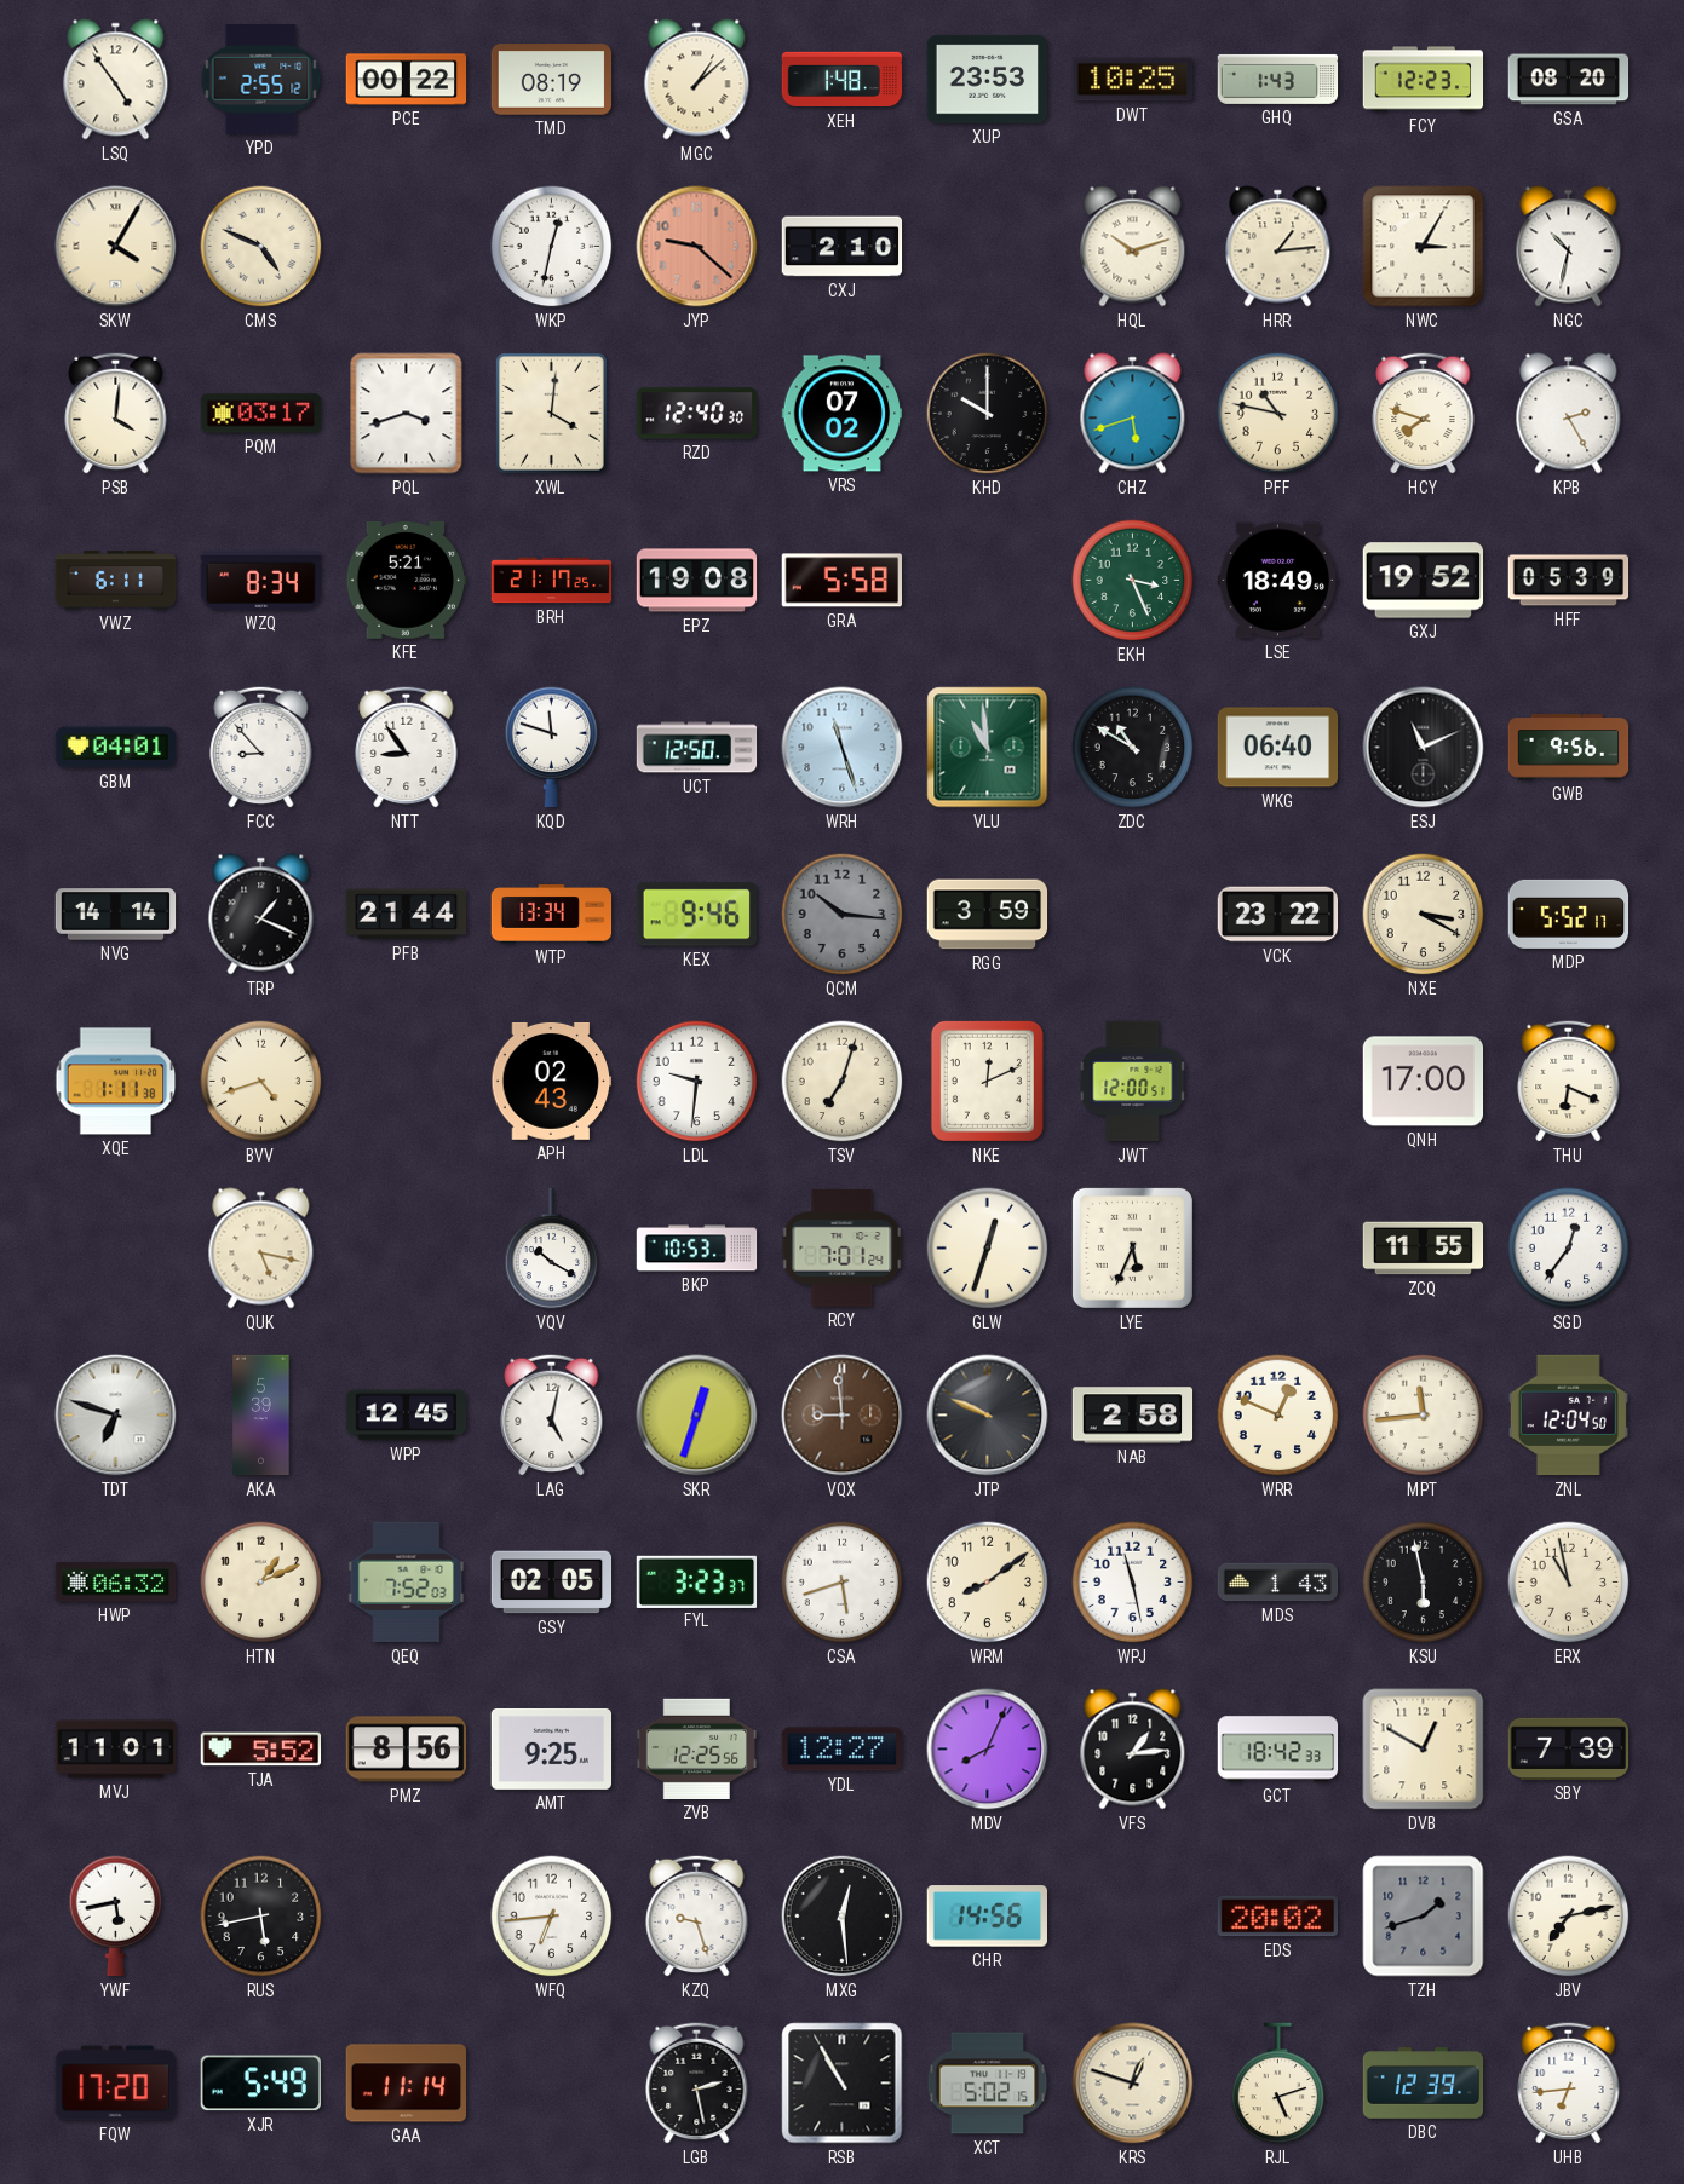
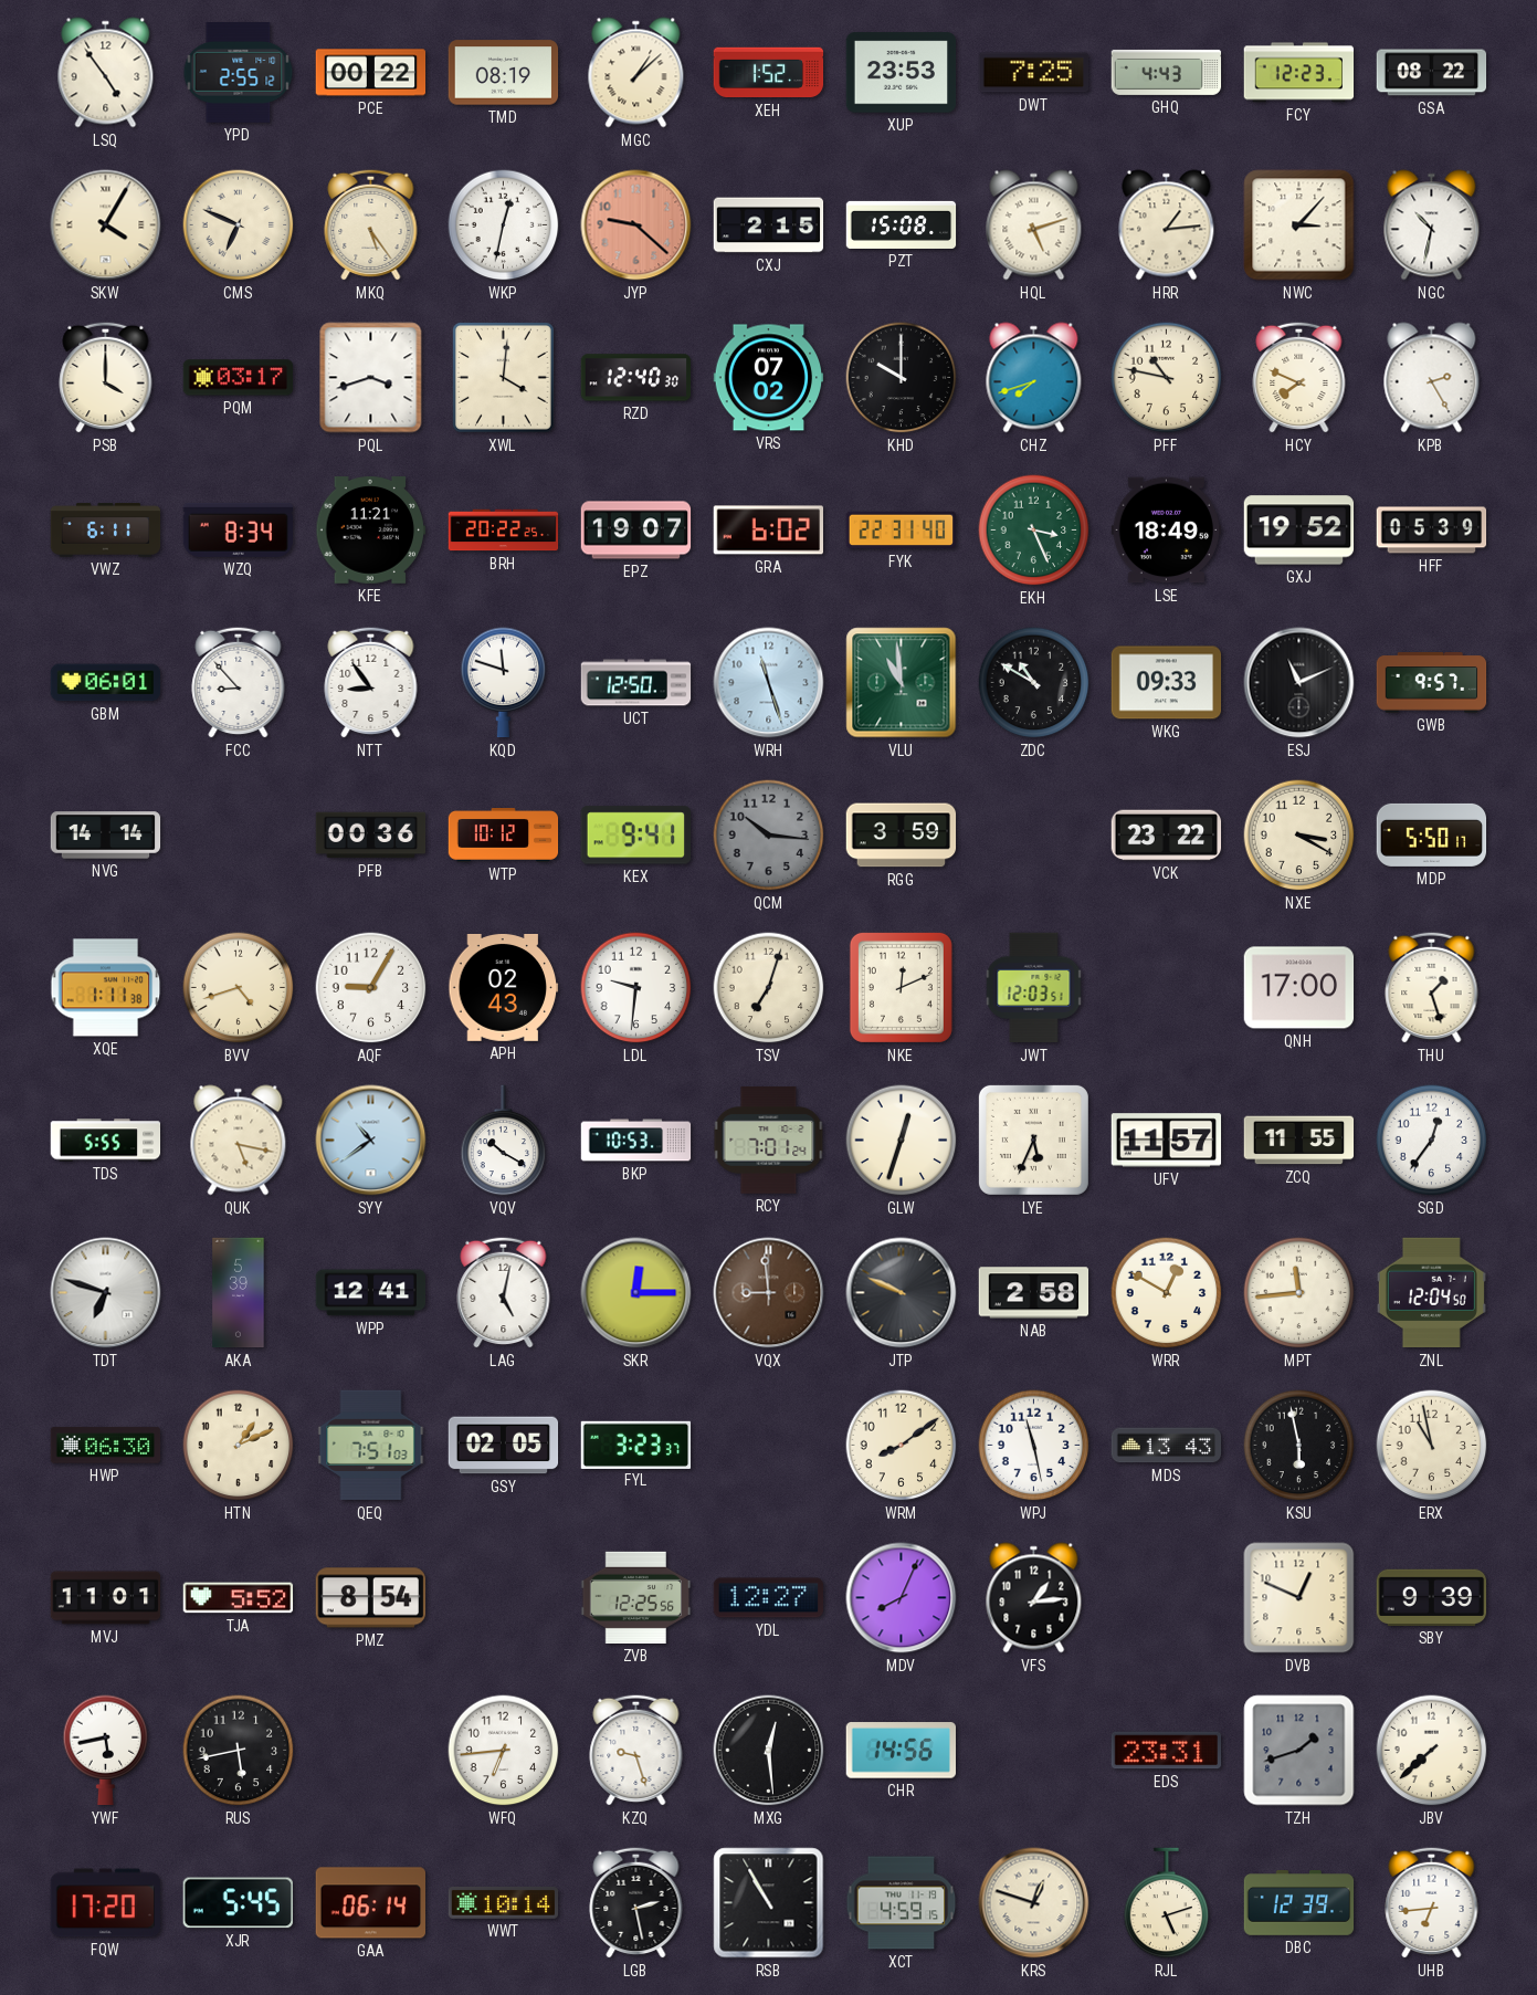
XEH: 1:48 -> 1:52 (769, 73)
DWT: 10:25 -> 7:25 (1034, 73)
GHQ: 1:43 -> 4:43 (1167, 72)
GSA: 08:20 -> 08:22 (1432, 73)
CMS: 4:49 -> 6:49 (239, 225)
MKQ: none -> 5:24 (371, 224)
CXJ: 2:10 -> 2:15 (769, 225)
PZT: none -> 15:08 (902, 224)
HQL: 10:12 -> 5:12 (1034, 225)
NWC: 3:05 -> 3:07 (1299, 225)
PSB: 4:01 -> 4:00 (106, 377)
CHZ: 5:42 -> 7:42 (1034, 378)
HCY: 7:48 -> 7:49 (1299, 377)
KFE: 5:21 -> 11:21 (371, 531)
BRH: 21:17 -> 20:22 (504, 531)
EPZ: 19:08 -> 19:07 (636, 531)
GRA: 5:58 -> 6:02 (768, 531)
FYK: none -> 22:31 (902, 531)
GBM: 04:01 -> 06:01 (106, 683)
WKG: 06:40 -> 09:33 (1167, 683)
GWB: 9:56 -> 9:57 (1432, 683)
TRP: 1:19 -> none (261, 915)
PFB: 21:44 -> 00:36 (371, 836)
WTP: 13:34 -> 10:12 (504, 836)
KEX: 9:46 -> 9:41 (635, 836)
MDP: 5:52 -> 5:50 (1432, 834)
AQF: none -> 9:05 (371, 988)
JWT: 12:00 -> 12:03 (1034, 988)
THU: 6:19 -> 1:27 (1432, 987)
TDS: none -> 5:55 (106, 1141)
SYY: none -> 10:39 (371, 1141)
UFV: none -> 11:57 (1167, 1141)
WPP: 12:45 -> 12:41 (371, 1293)
SKR: 12:33 -> 12:15 (636, 1293)
WRR: 12:49 -> 12:50 (1167, 1293)
HWP: 06:32 -> 06:30 (106, 1446)
QEQ: 7:52 -> 7:51 (371, 1446)
CSA: 5:42 -> none (843, 1583)
MDS: 1:43 -> 13:43 (1167, 1446)
PMZ: 8:56 -> 8:54 (371, 1598)
AMT: 9:25 -> none (552, 1748)
GCT: 18:42 -> none (1278, 1750)
DVB: 12:50 -> 12:49 (1299, 1598)
SBY: 7:39 -> 9:39 (1432, 1597)
EDS: 20:02 -> 23:31 (1166, 1751)
JBV: 7:13 -> 7:38 (1432, 1751)
XJR: 5:49 -> 5:45 (238, 1903)
GAA: 11:14 -> 06:14 (370, 1903)
WWT: none -> 10:14 (504, 1902)
XCT: 5:02 -> 4:59 (902, 1903)
